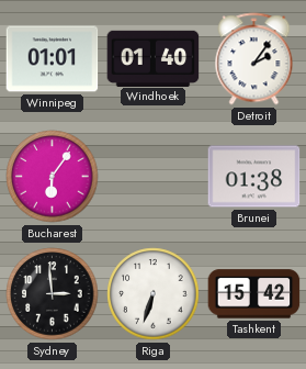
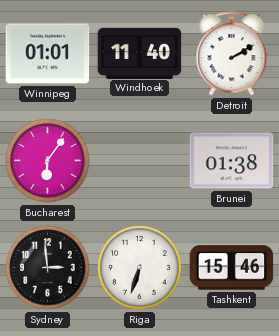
Windhoek: 01:40 -> 11:40 (140, 53)
Detroit: 2:06 -> 2:10 (232, 54)
Tashkent: 15:42 -> 15:46 (232, 268)
